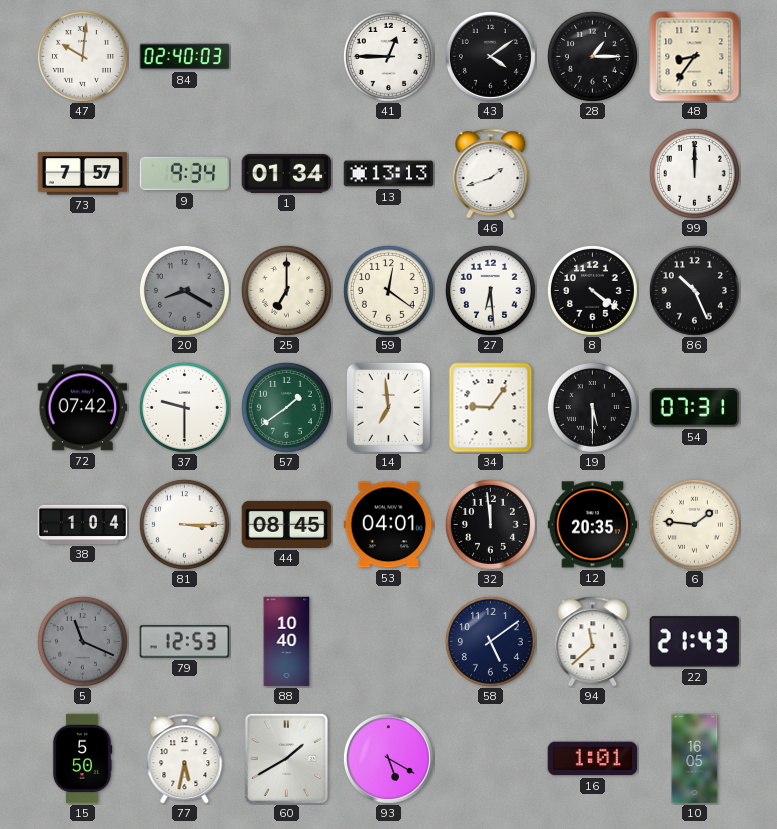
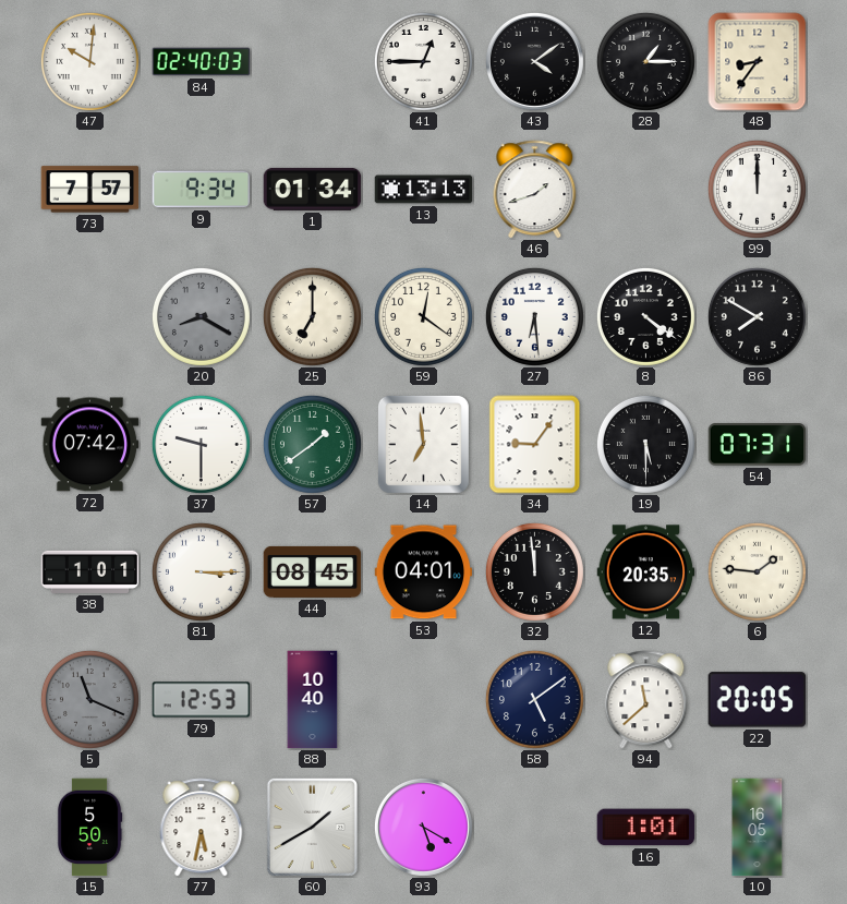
86: 10:26 -> 7:50 (757, 316)
38: 1:04 -> 1:01 (90, 571)
22: 21:43 -> 20:05 (758, 700)
